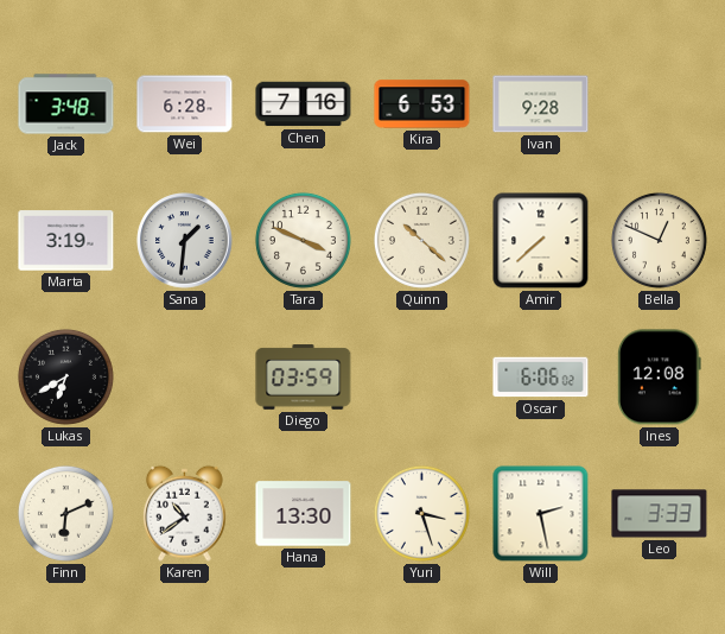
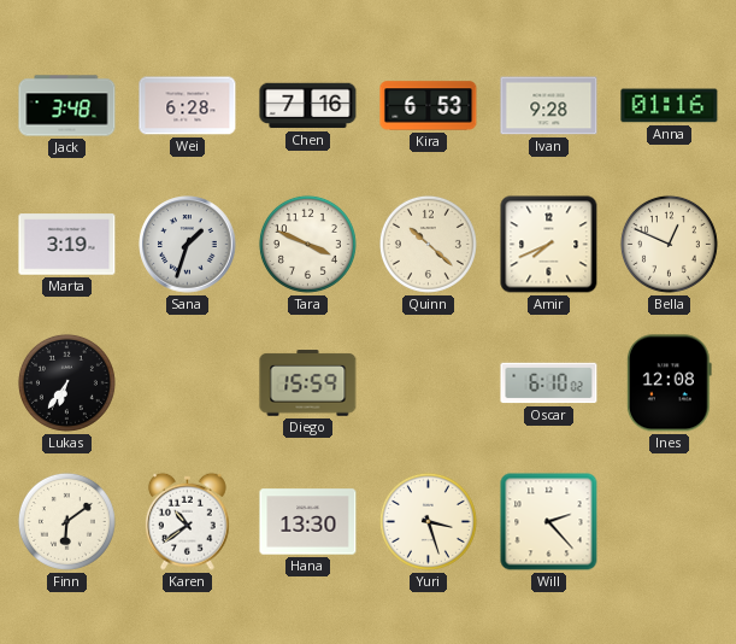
Anna: none -> 01:16 (670, 106)
Sana: 1:31 -> 1:33 (188, 245)
Amir: 7:38 -> 7:41 (549, 245)
Lukas: 6:40 -> 6:36 (66, 382)
Diego: 03:59 -> 15:59 (308, 384)
Oscar: 6:06 -> 6:10 (549, 384)
Finn: 6:11 -> 6:09 (66, 521)
Will: 2:28 -> 2:23 (549, 522)
Leo: 3:33 -> none (660, 514)
